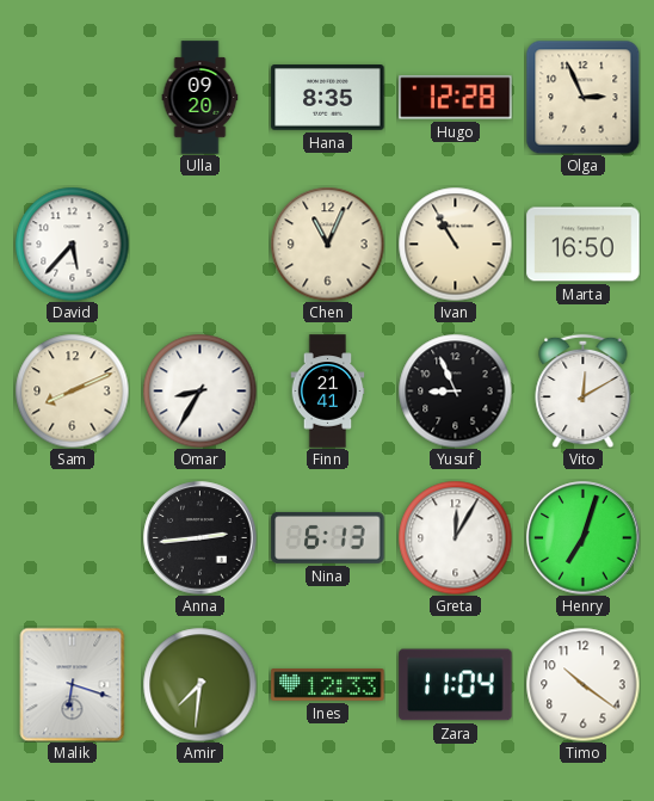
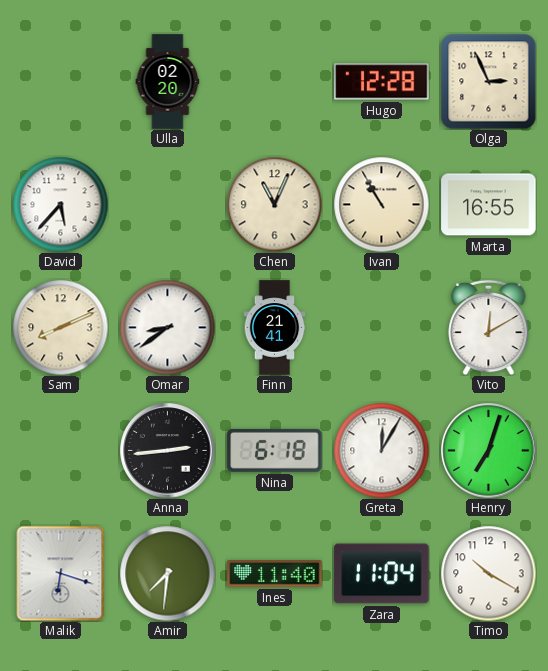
Ulla: 09:20 -> 02:20 (168, 82)
Hana: 8:35 -> none (328, 98)
Marta: 16:50 -> 16:55 (489, 205)
Omar: 8:35 -> 8:39 (167, 327)
Yusuf: 8:56 -> none (455, 390)
Nina: 6:13 -> 6:18 (275, 450)
Ines: 12:33 -> 11:40 (275, 574)
Timo: 10:21 -> 10:20 (488, 573)
